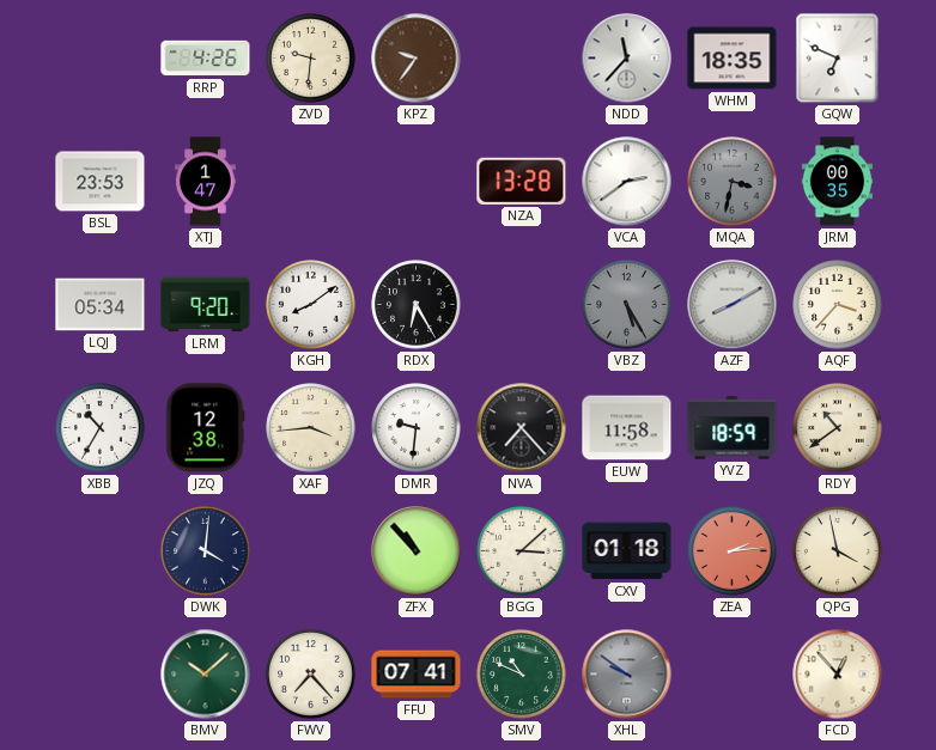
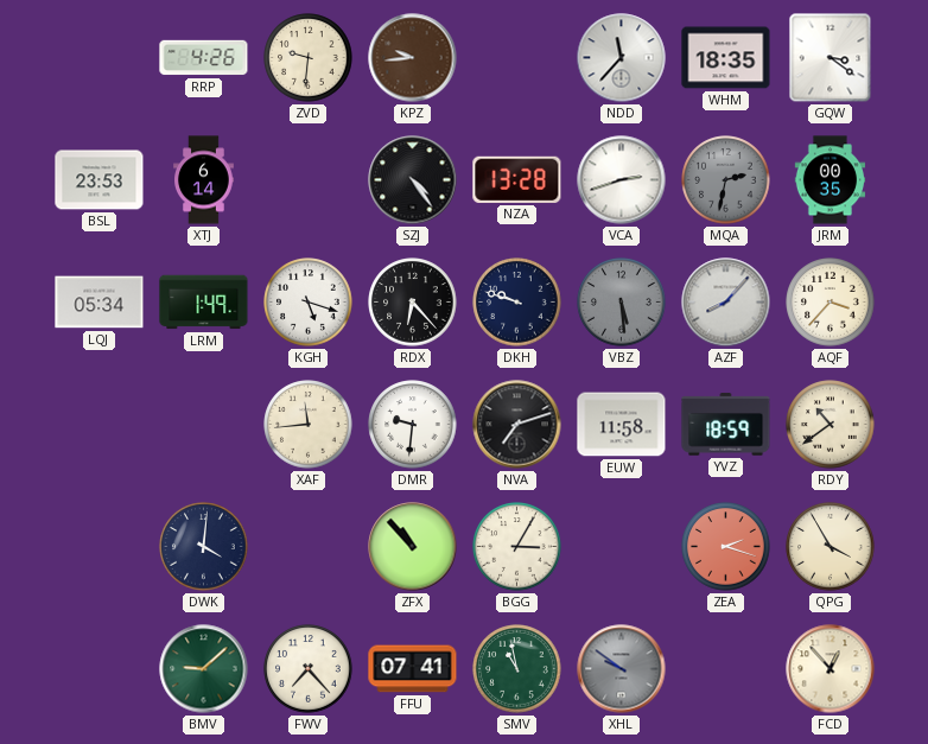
KPZ: 9:36 -> 9:44 (413, 58)
GQW: 6:49 -> 3:21 (831, 58)
XTJ: 1:47 -> 6:14 (204, 180)
SZJ: none -> 4:24 (413, 180)
VCA: 2:39 -> 2:42 (622, 180)
MQA: 3:32 -> 2:32 (726, 180)
LRM: 9:20 -> 1:49 (204, 303)
KGH: 8:09 -> 5:18 (309, 303)
RDX: 6:25 -> 6:23 (413, 303)
DKH: none -> 9:48 (517, 303)
VBZ: 5:25 -> 5:29 (622, 303)
AZF: 8:10 -> 8:07 (726, 303)
XBB: 10:35 -> none (101, 428)
JZQ: 12:38 -> none (206, 428)
XAF: 3:44 -> 11:44 (309, 425)
NVA: 7:23 -> 7:12 (517, 425)
BGG: 3:08 -> 3:05 (517, 547)
CXV: 01:18 -> none (627, 551)
ZEA: 2:14 -> 2:18 (726, 547)
QPG: 3:58 -> 3:55 (831, 547)
BMV: 10:08 -> 9:08 (204, 669)
SMV: 10:49 -> 10:58 (517, 669)
